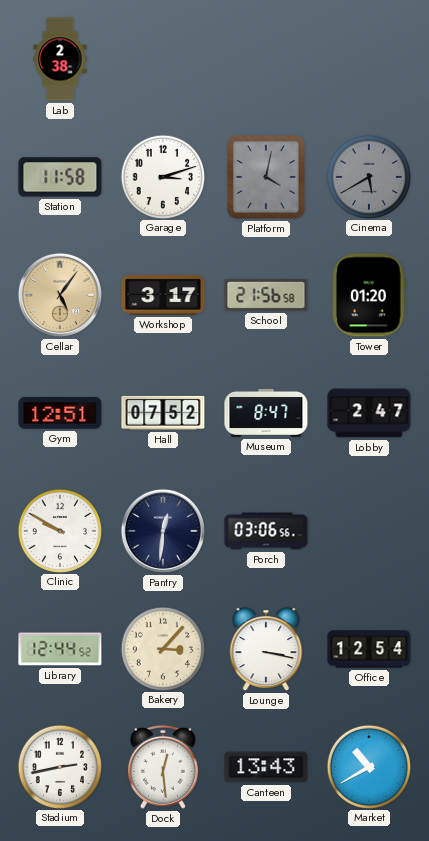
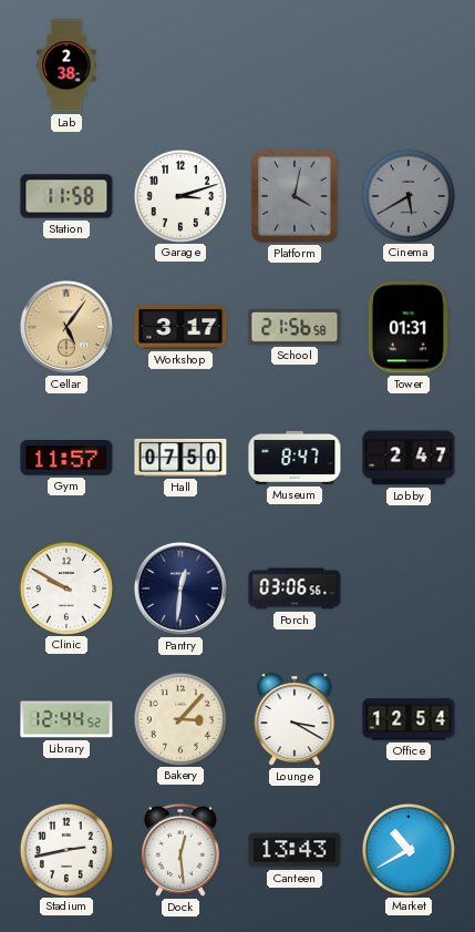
Tower: 01:20 -> 01:31 (409, 327)
Gym: 12:51 -> 11:57 (66, 459)
Hall: 07:52 -> 07:50 (180, 458)
Lounge: 3:17 -> 3:20 (295, 719)
